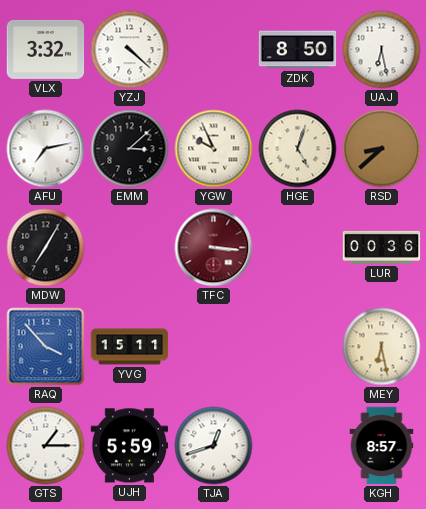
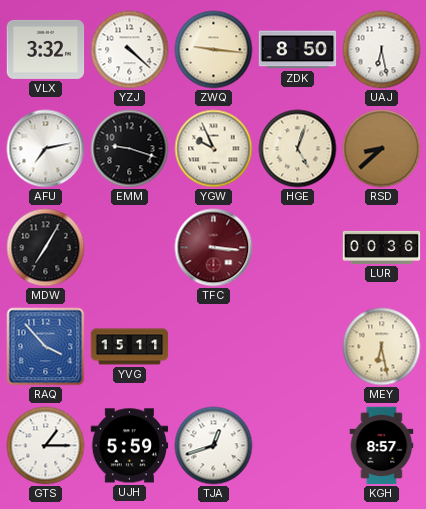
ZWQ: none -> 9:16 (214, 50)
EMM: 3:08 -> 9:18 (130, 149)
